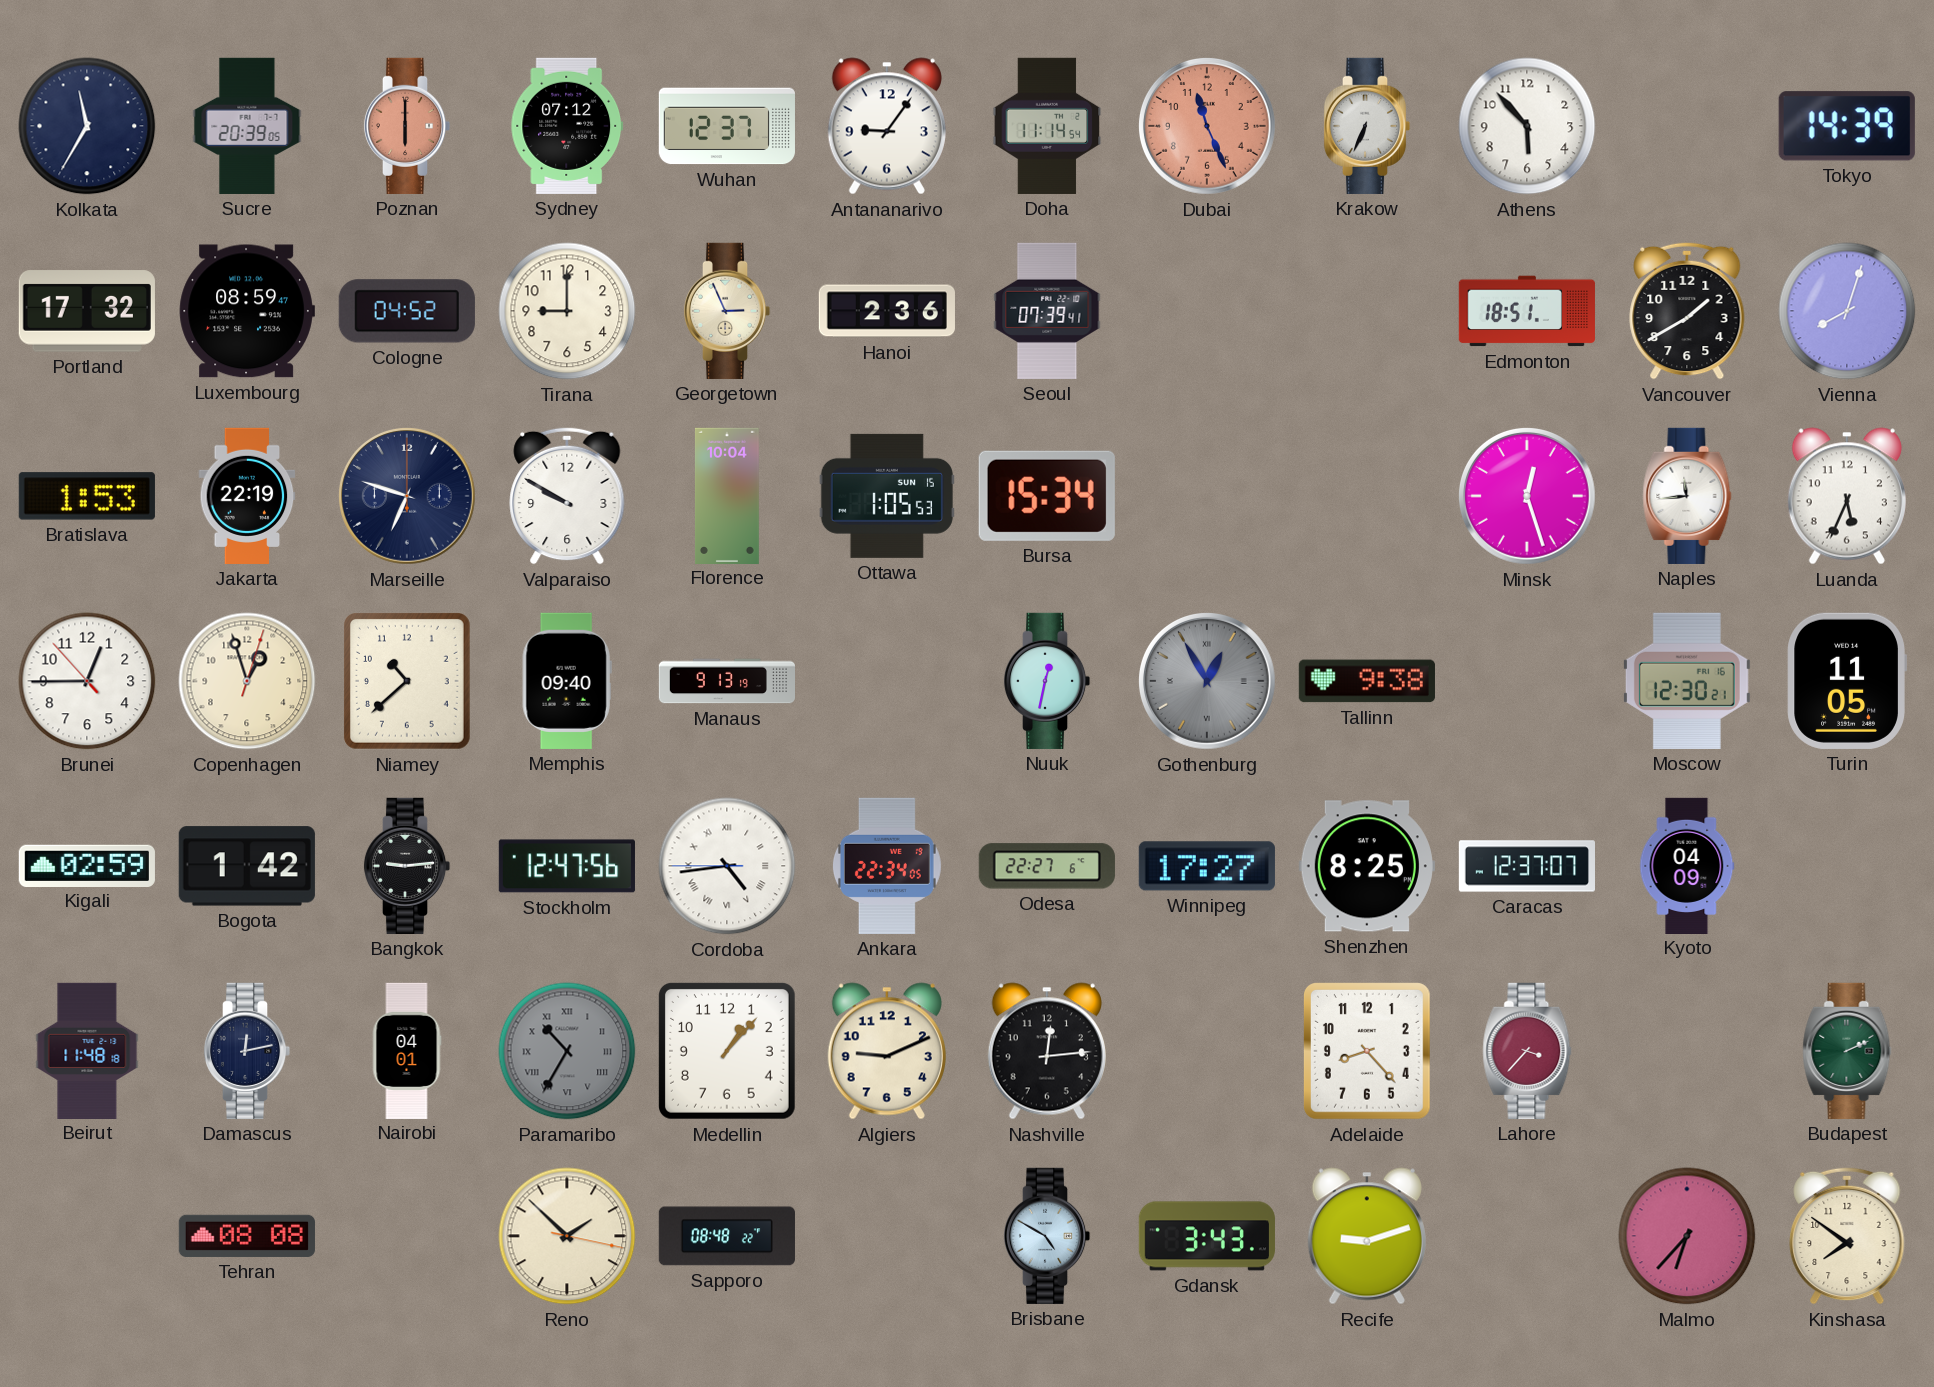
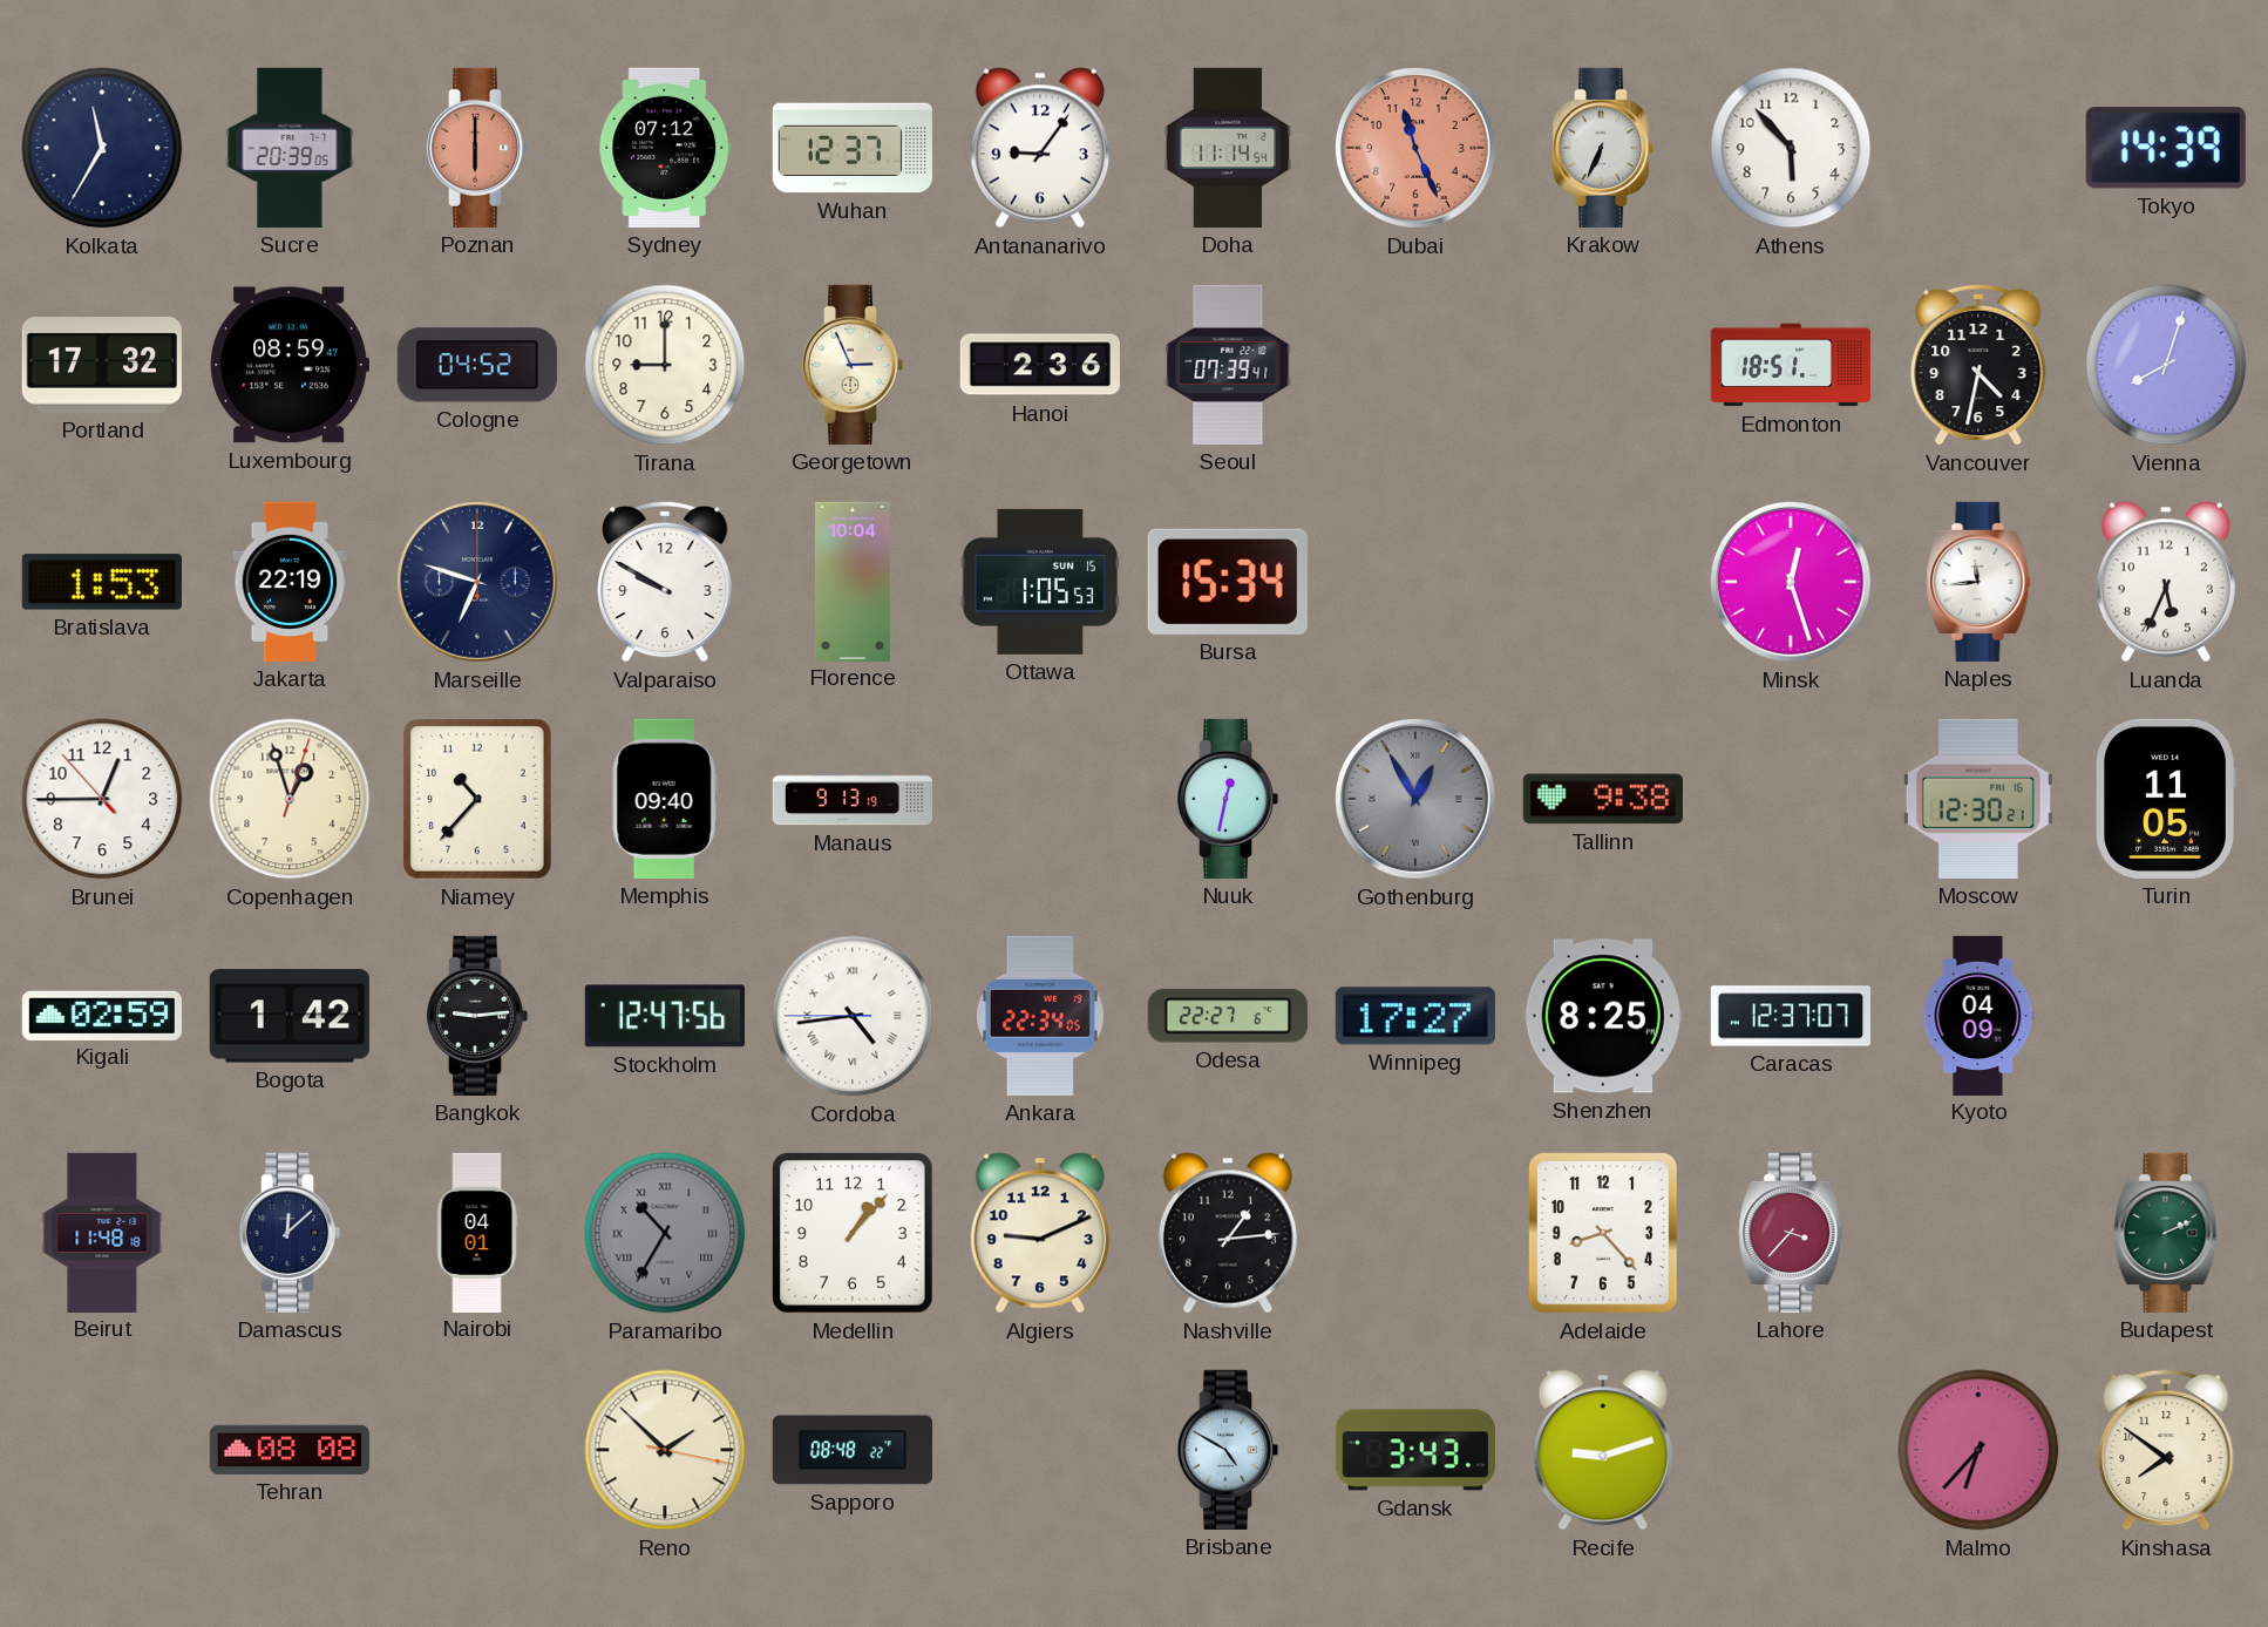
Vancouver: 1:40 -> 4:32 (1978, 365)
Niamey: 10:38 -> 10:37 (477, 800)
Damascus: 12:13 -> 12:08 (290, 1233)
Nashville: 12:14 -> 1:14 (1228, 1233)
